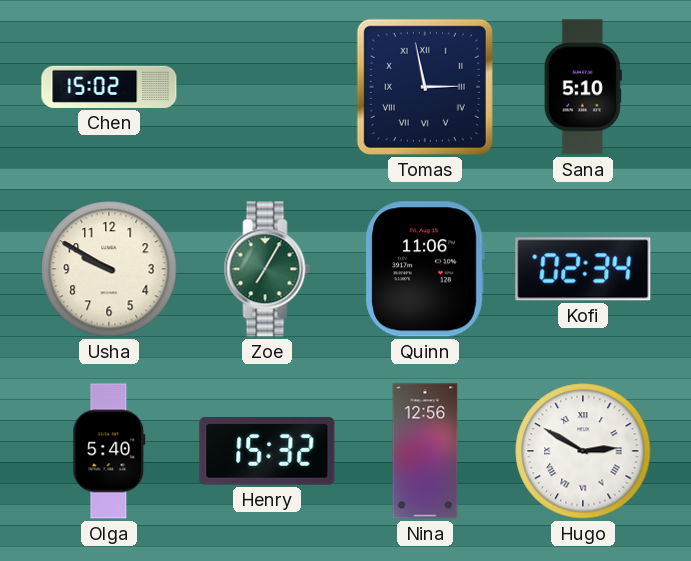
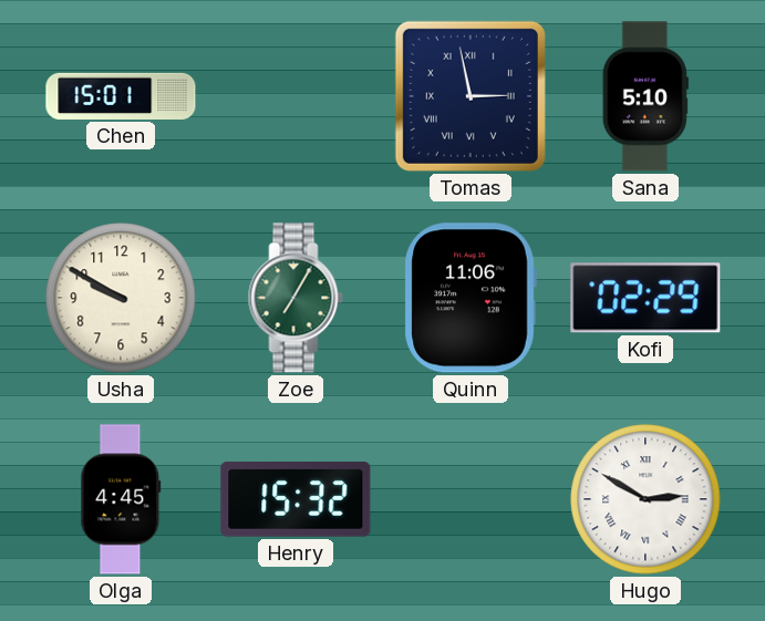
Chen: 15:02 -> 15:01 (121, 96)
Kofi: 02:34 -> 02:29 (645, 298)
Olga: 5:40 -> 4:45 (121, 499)
Nina: 12:56 -> none (425, 451)
